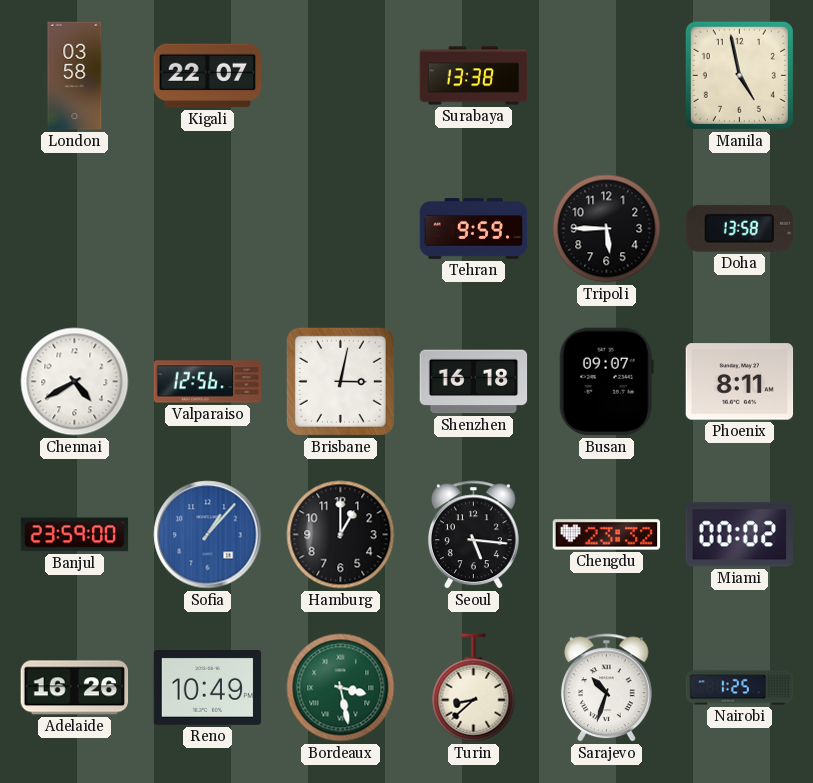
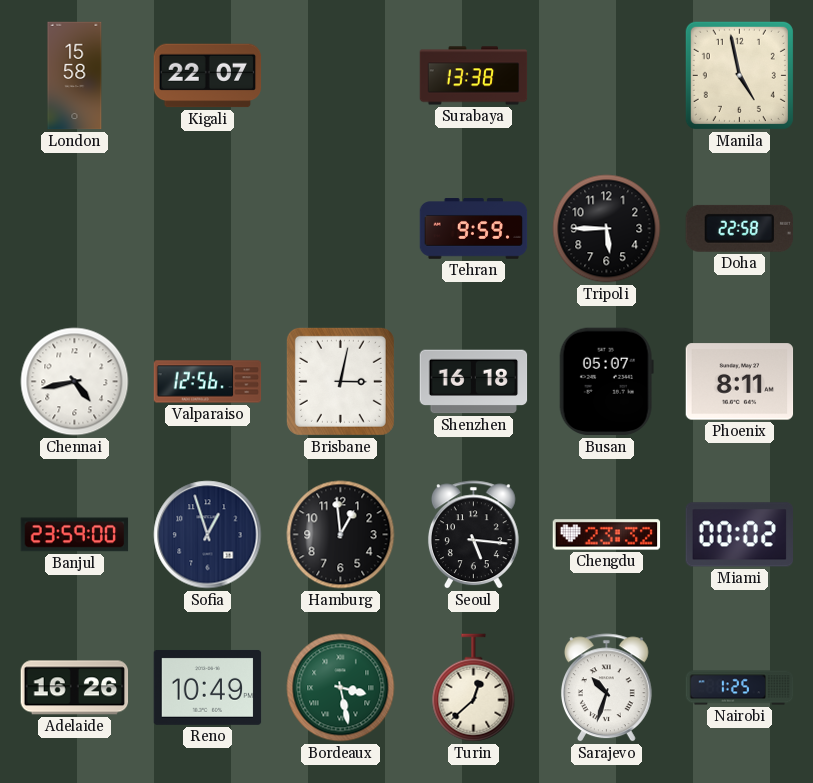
London: 03:58 -> 15:58 (75, 76)
Doha: 13:58 -> 22:58 (739, 228)
Chennai: 4:40 -> 4:43 (75, 382)
Busan: 09:07 -> 05:07 (606, 382)
Sofia: 1:07 -> 12:57 (208, 535)
Sofia dial: blue -> navy (208, 535)
Hamburg: 1:00 -> 12:59 (341, 535)
Turin: 8:38 -> 12:38 (474, 688)
